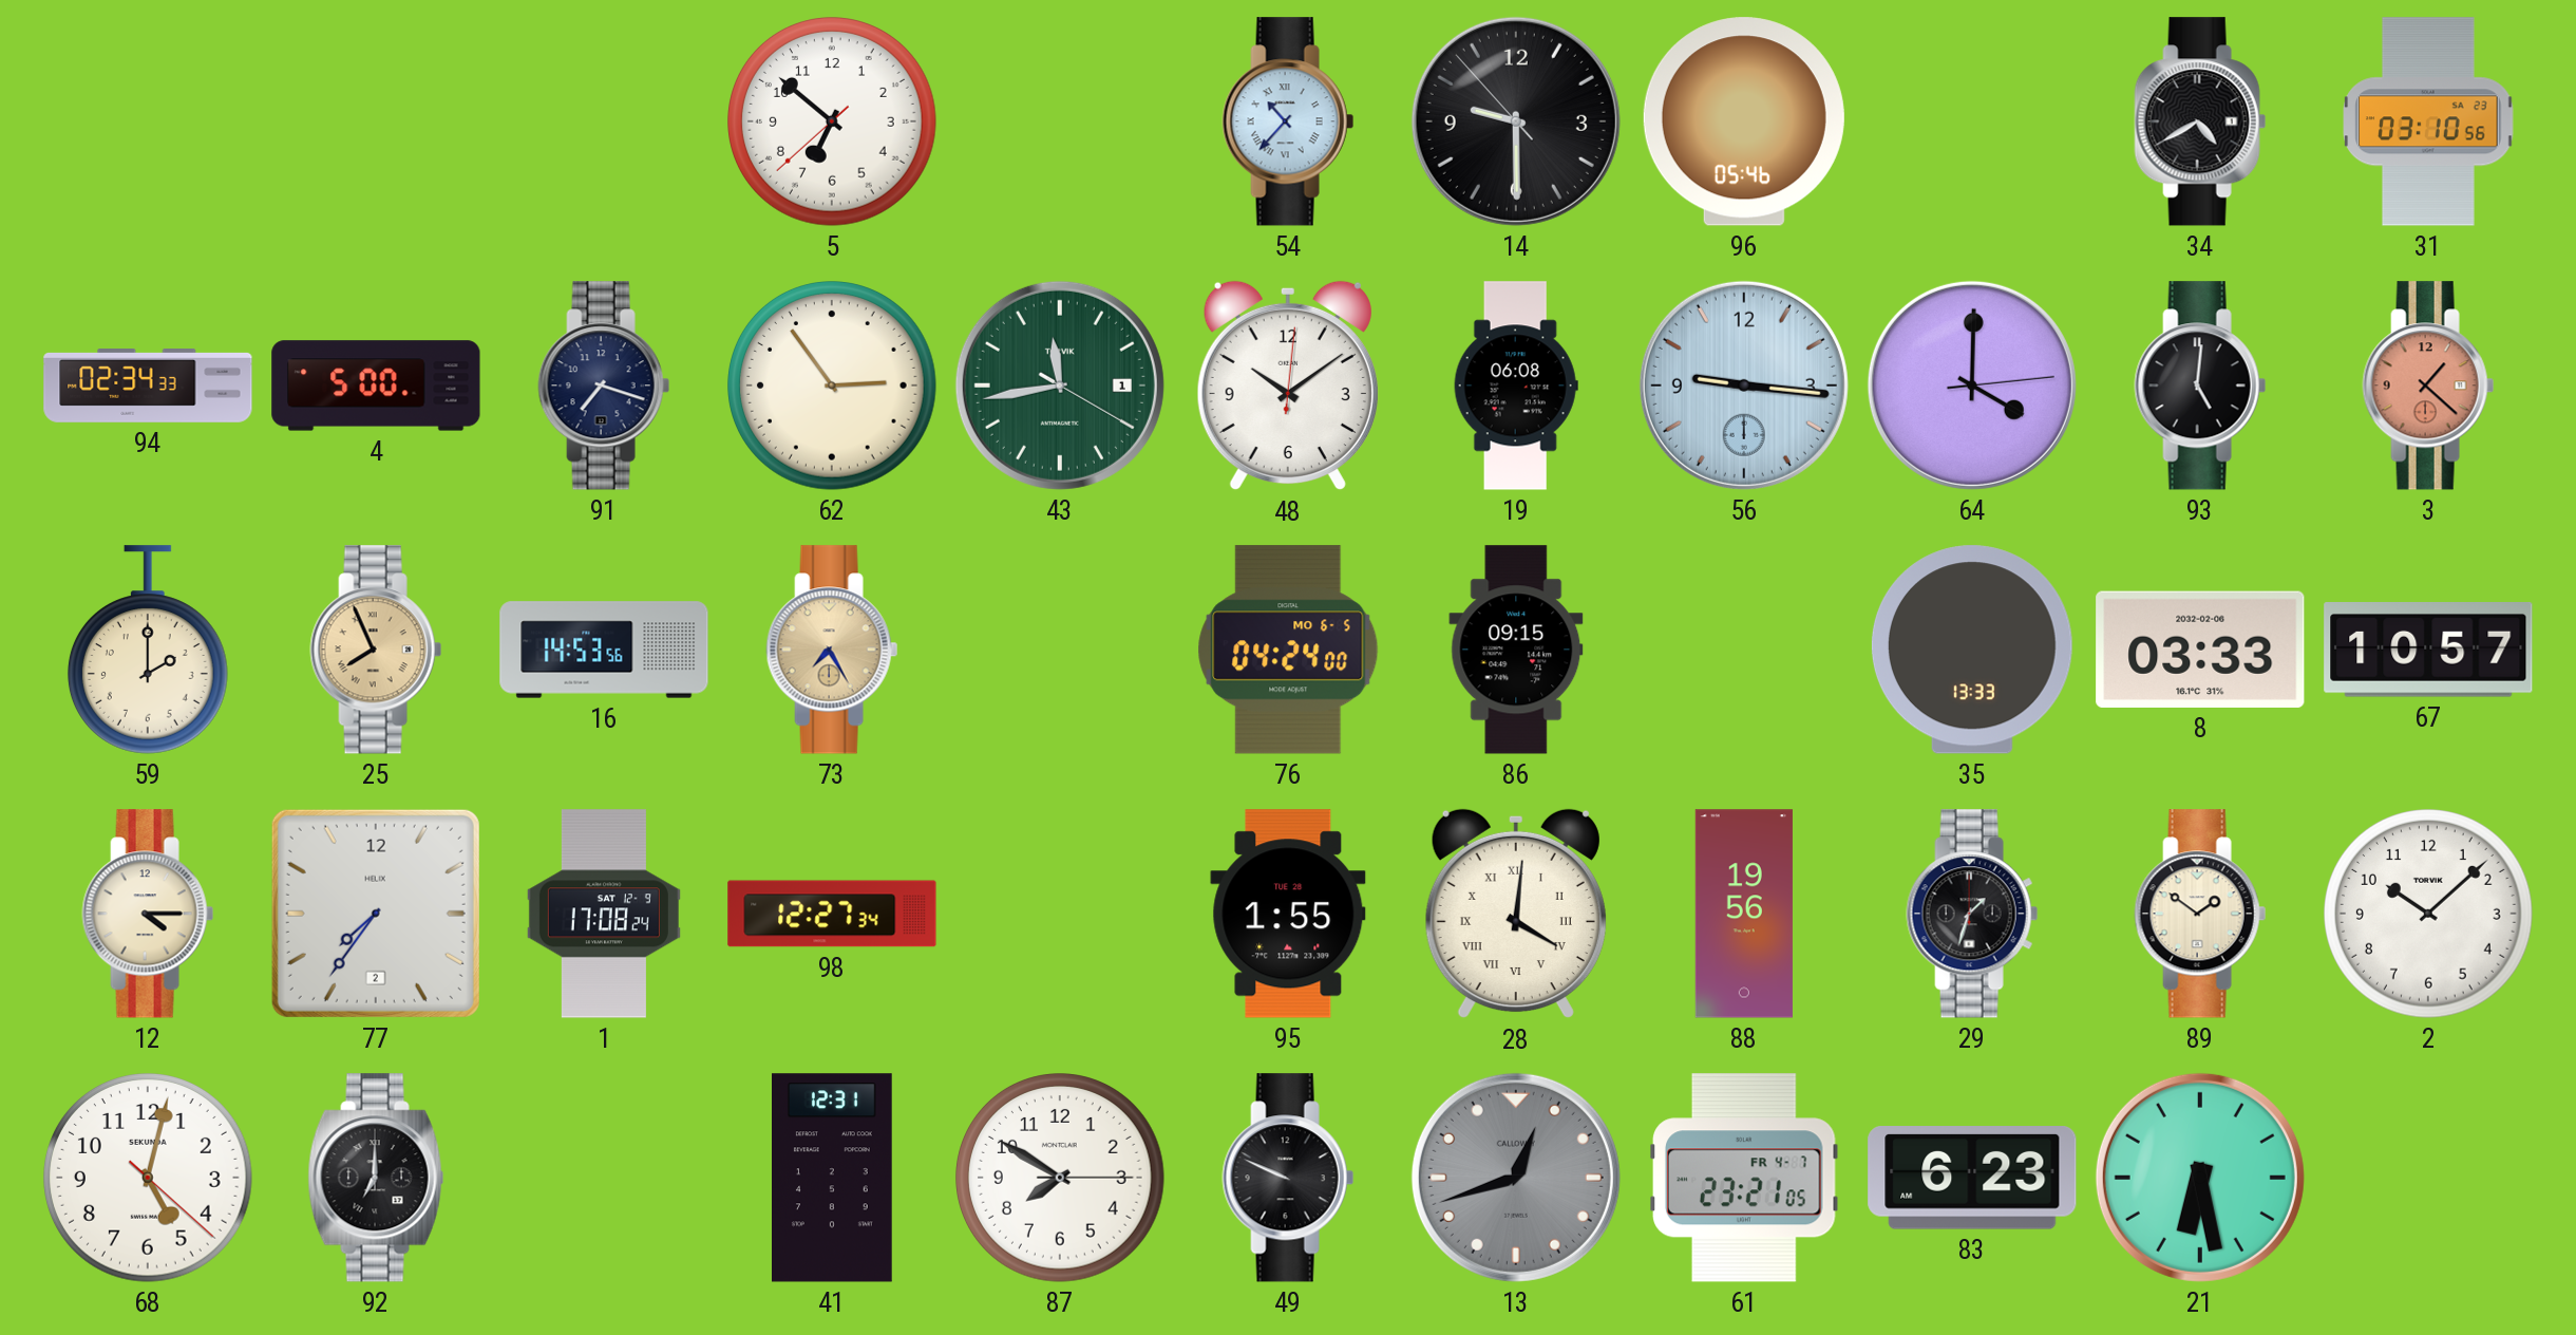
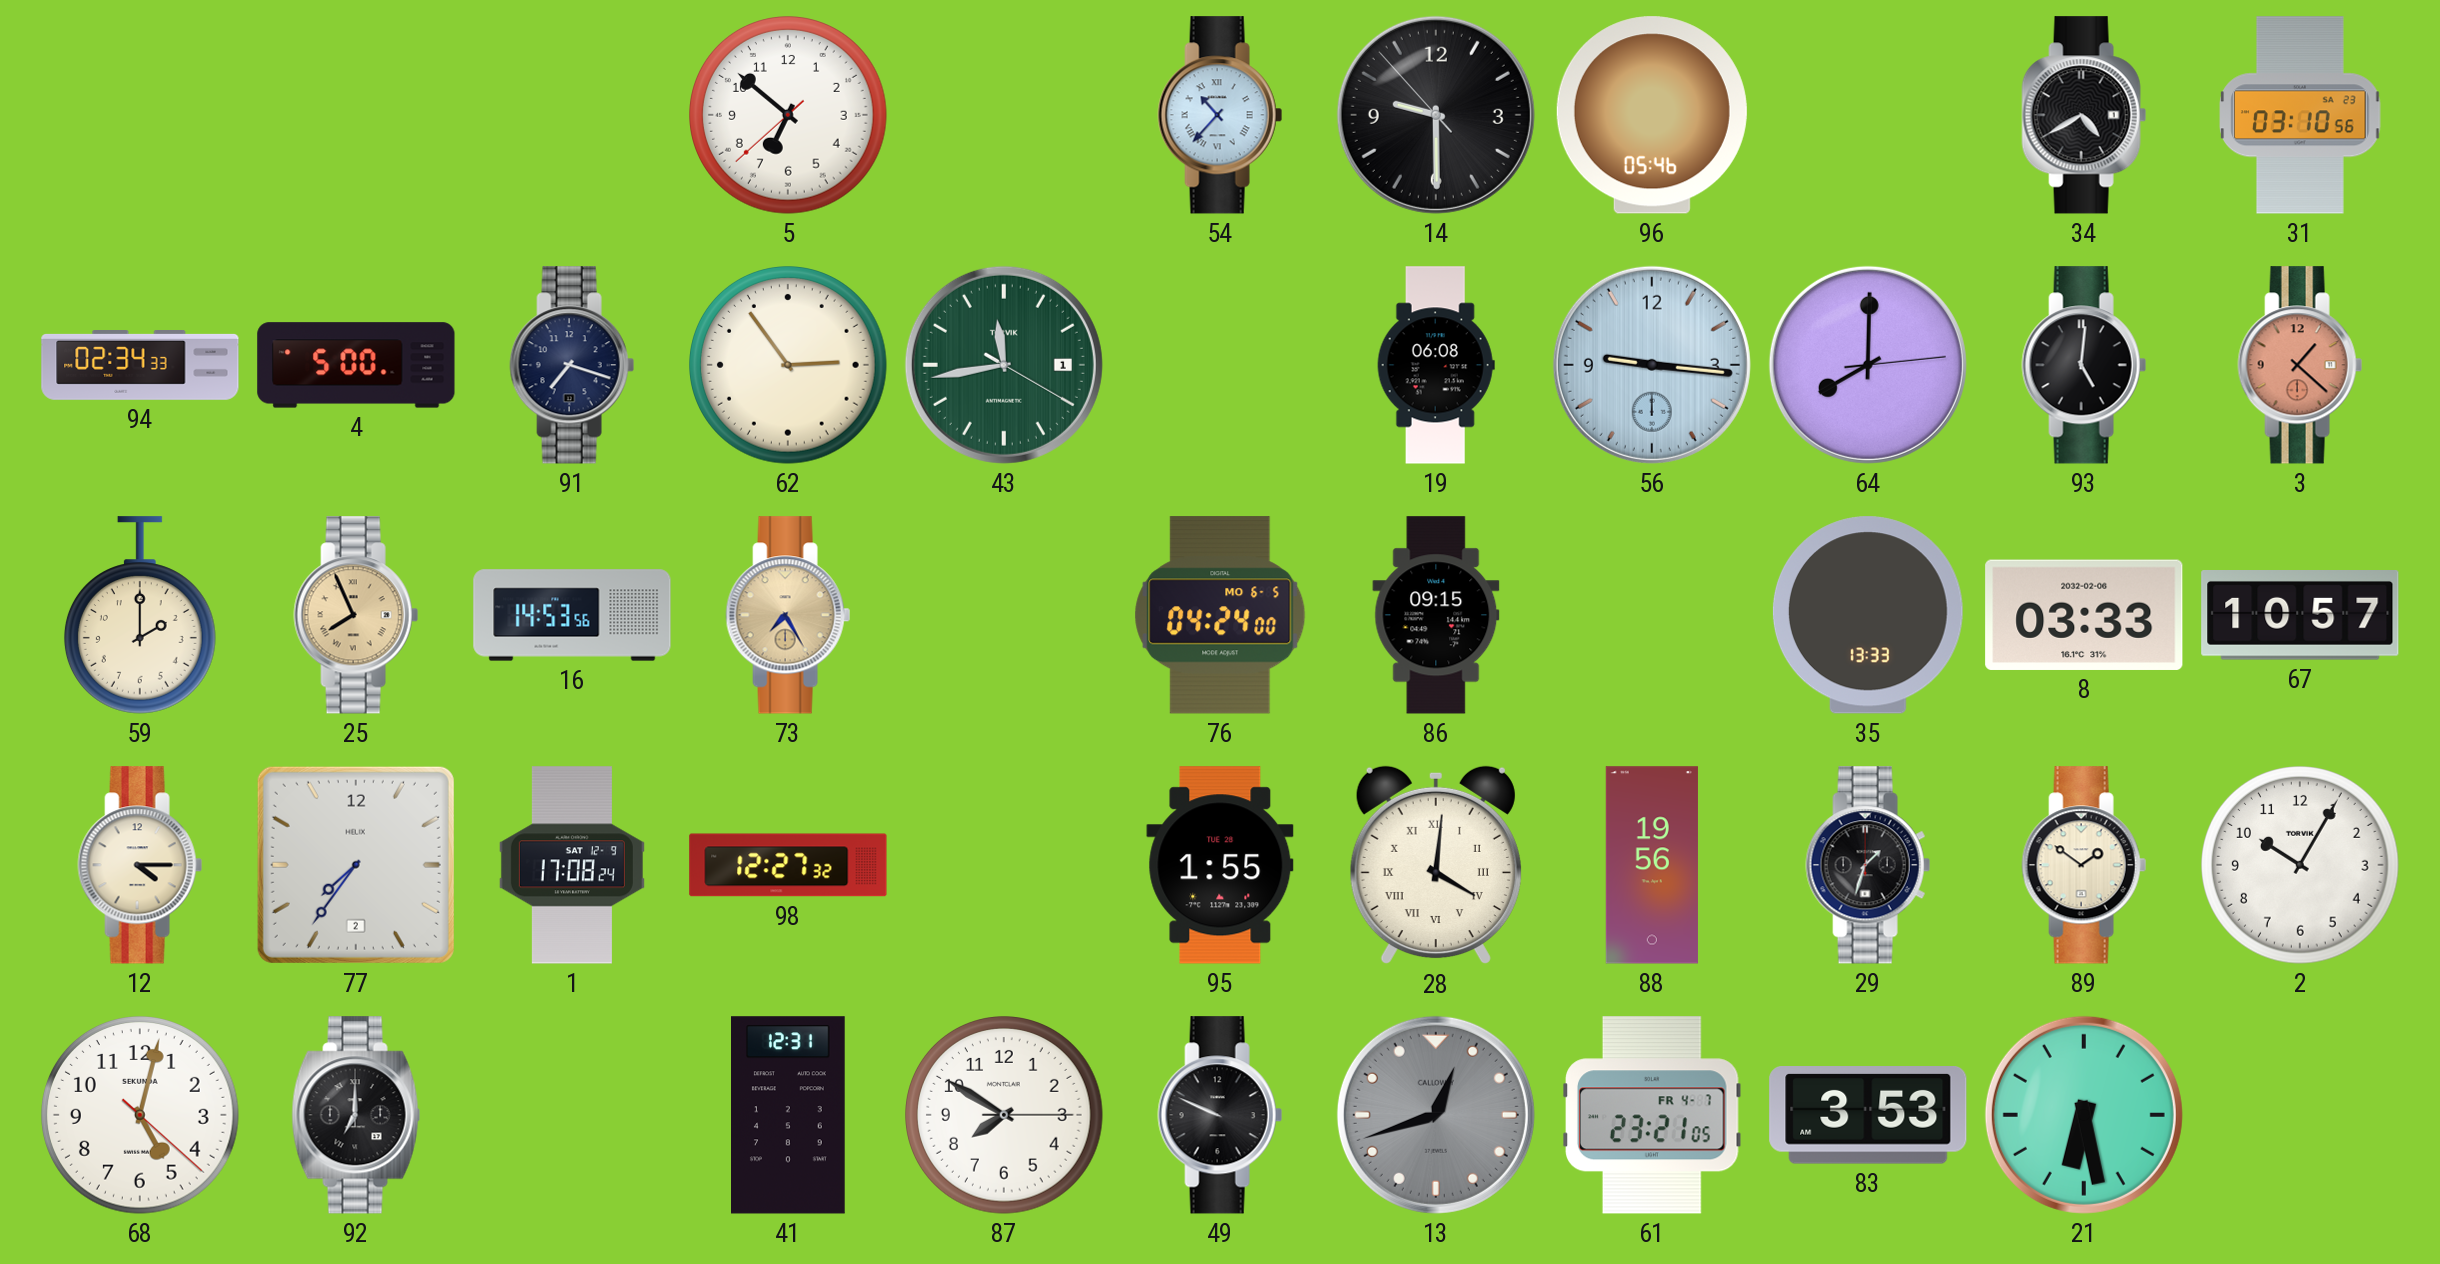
48: 10:09 -> none (1288, 386)
64: 4:00 -> 8:00 (1868, 365)
98: 12:27:34 -> 12:27:32 (788, 865)
2: 10:08 -> 10:05 (2301, 866)
83: 6:23 -> 3:53 (1868, 1116)
